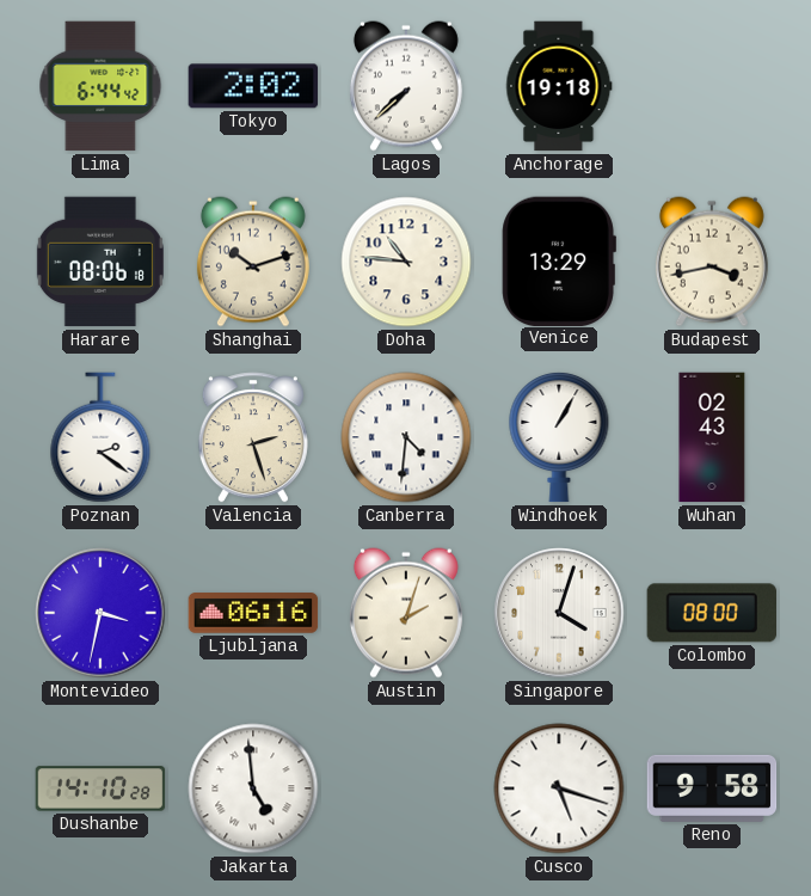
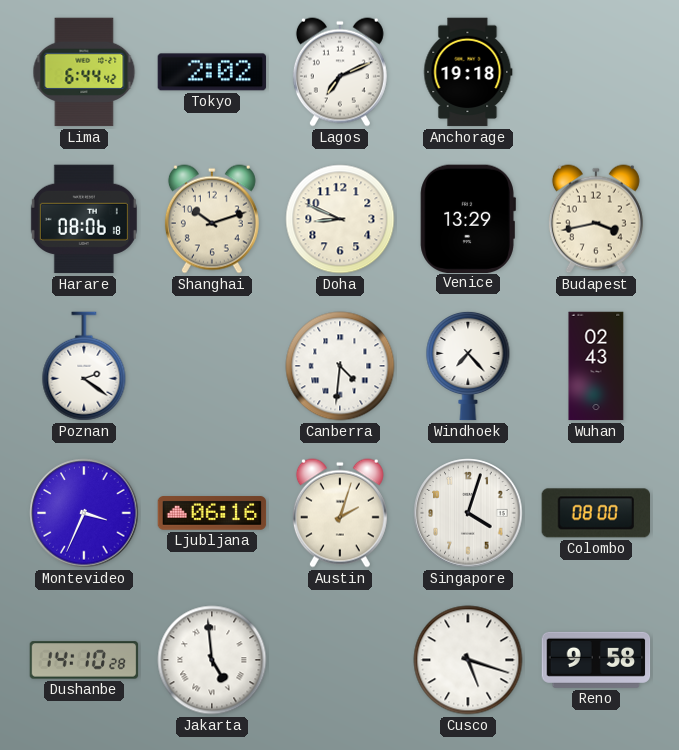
Lagos: 7:38 -> 7:11 (340, 72)
Doha: 10:46 -> 8:49 (340, 219)
Valencia: 2:27 -> none (253, 437)
Windhoek: 1:05 -> 7:23 (468, 366)
Montevideo: 3:32 -> 3:34 (84, 513)
